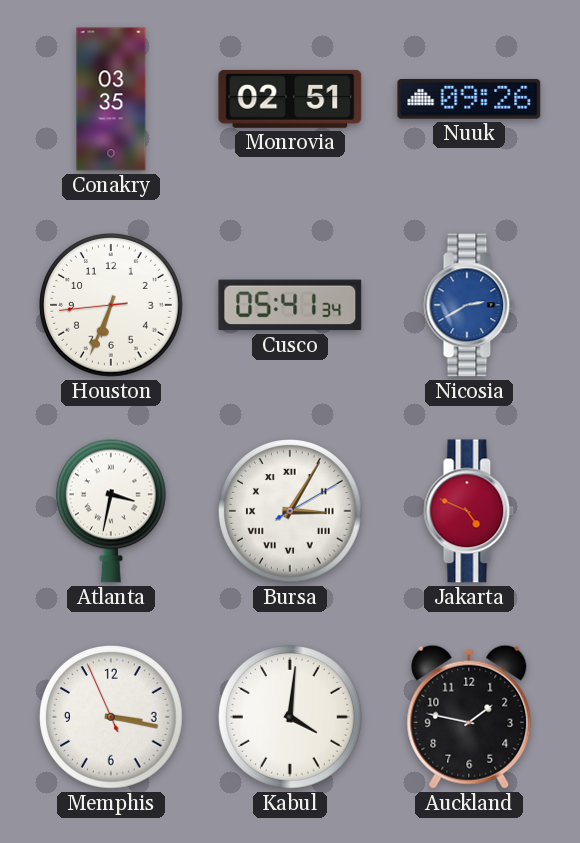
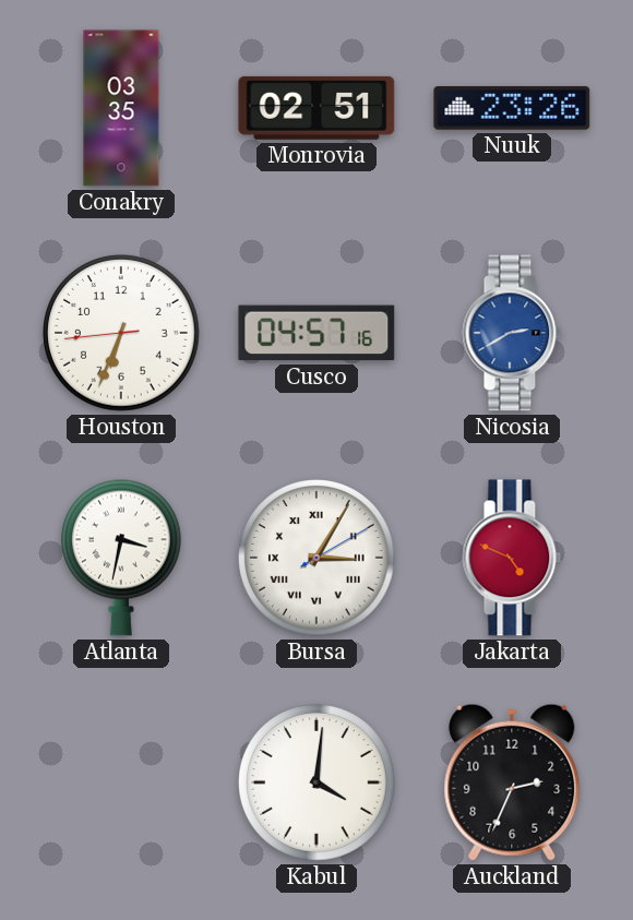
Nuuk: 09:26 -> 23:26 (512, 108)
Cusco: 05:41 -> 04:57 (316, 333)
Memphis: 3:16 -> none (112, 718)
Auckland: 1:47 -> 2:34 (512, 782)
